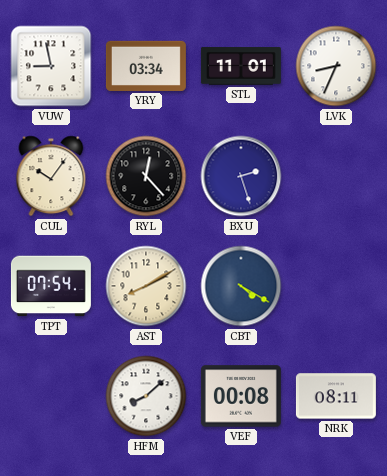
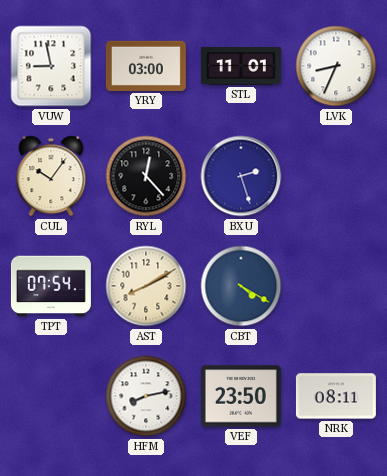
YRY: 03:34 -> 03:00 (146, 66)
HFM: 8:08 -> 8:13 (146, 396)
VEF: 00:08 -> 23:50 (241, 396)
